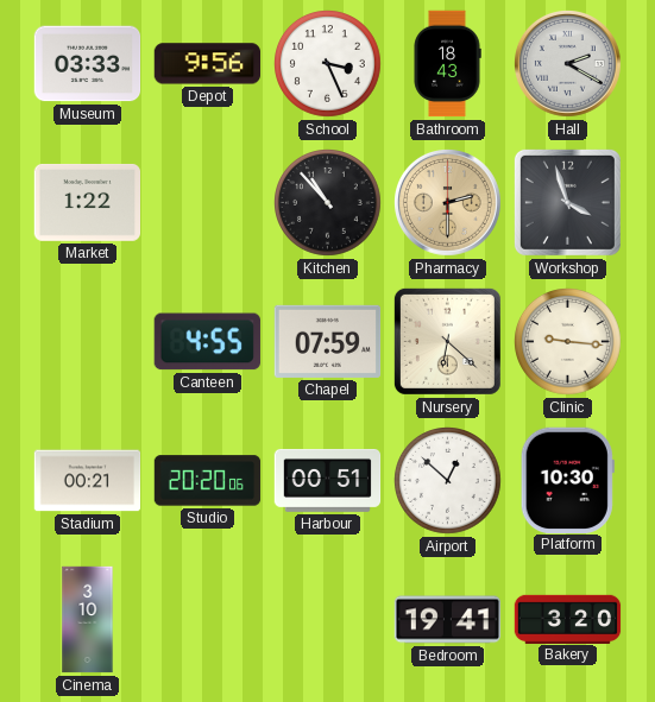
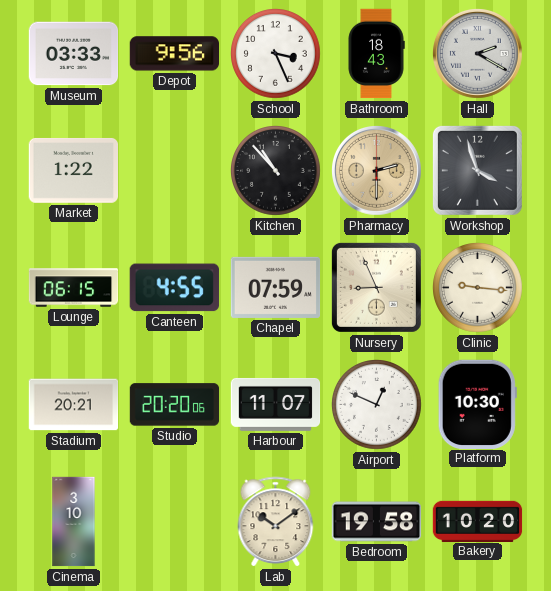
Lounge: none -> 06:15 (74, 288)
Nursery: 6:22 -> 8:56 (376, 287)
Stadium: 00:21 -> 20:21 (74, 405)
Harbour: 00:51 -> 11:07 (276, 404)
Airport: 12:52 -> 12:49 (377, 405)
Lab: none -> 10:09 (276, 522)
Bedroom: 19:41 -> 19:58 (377, 522)
Bakery: 3:20 -> 10:20 (478, 521)
